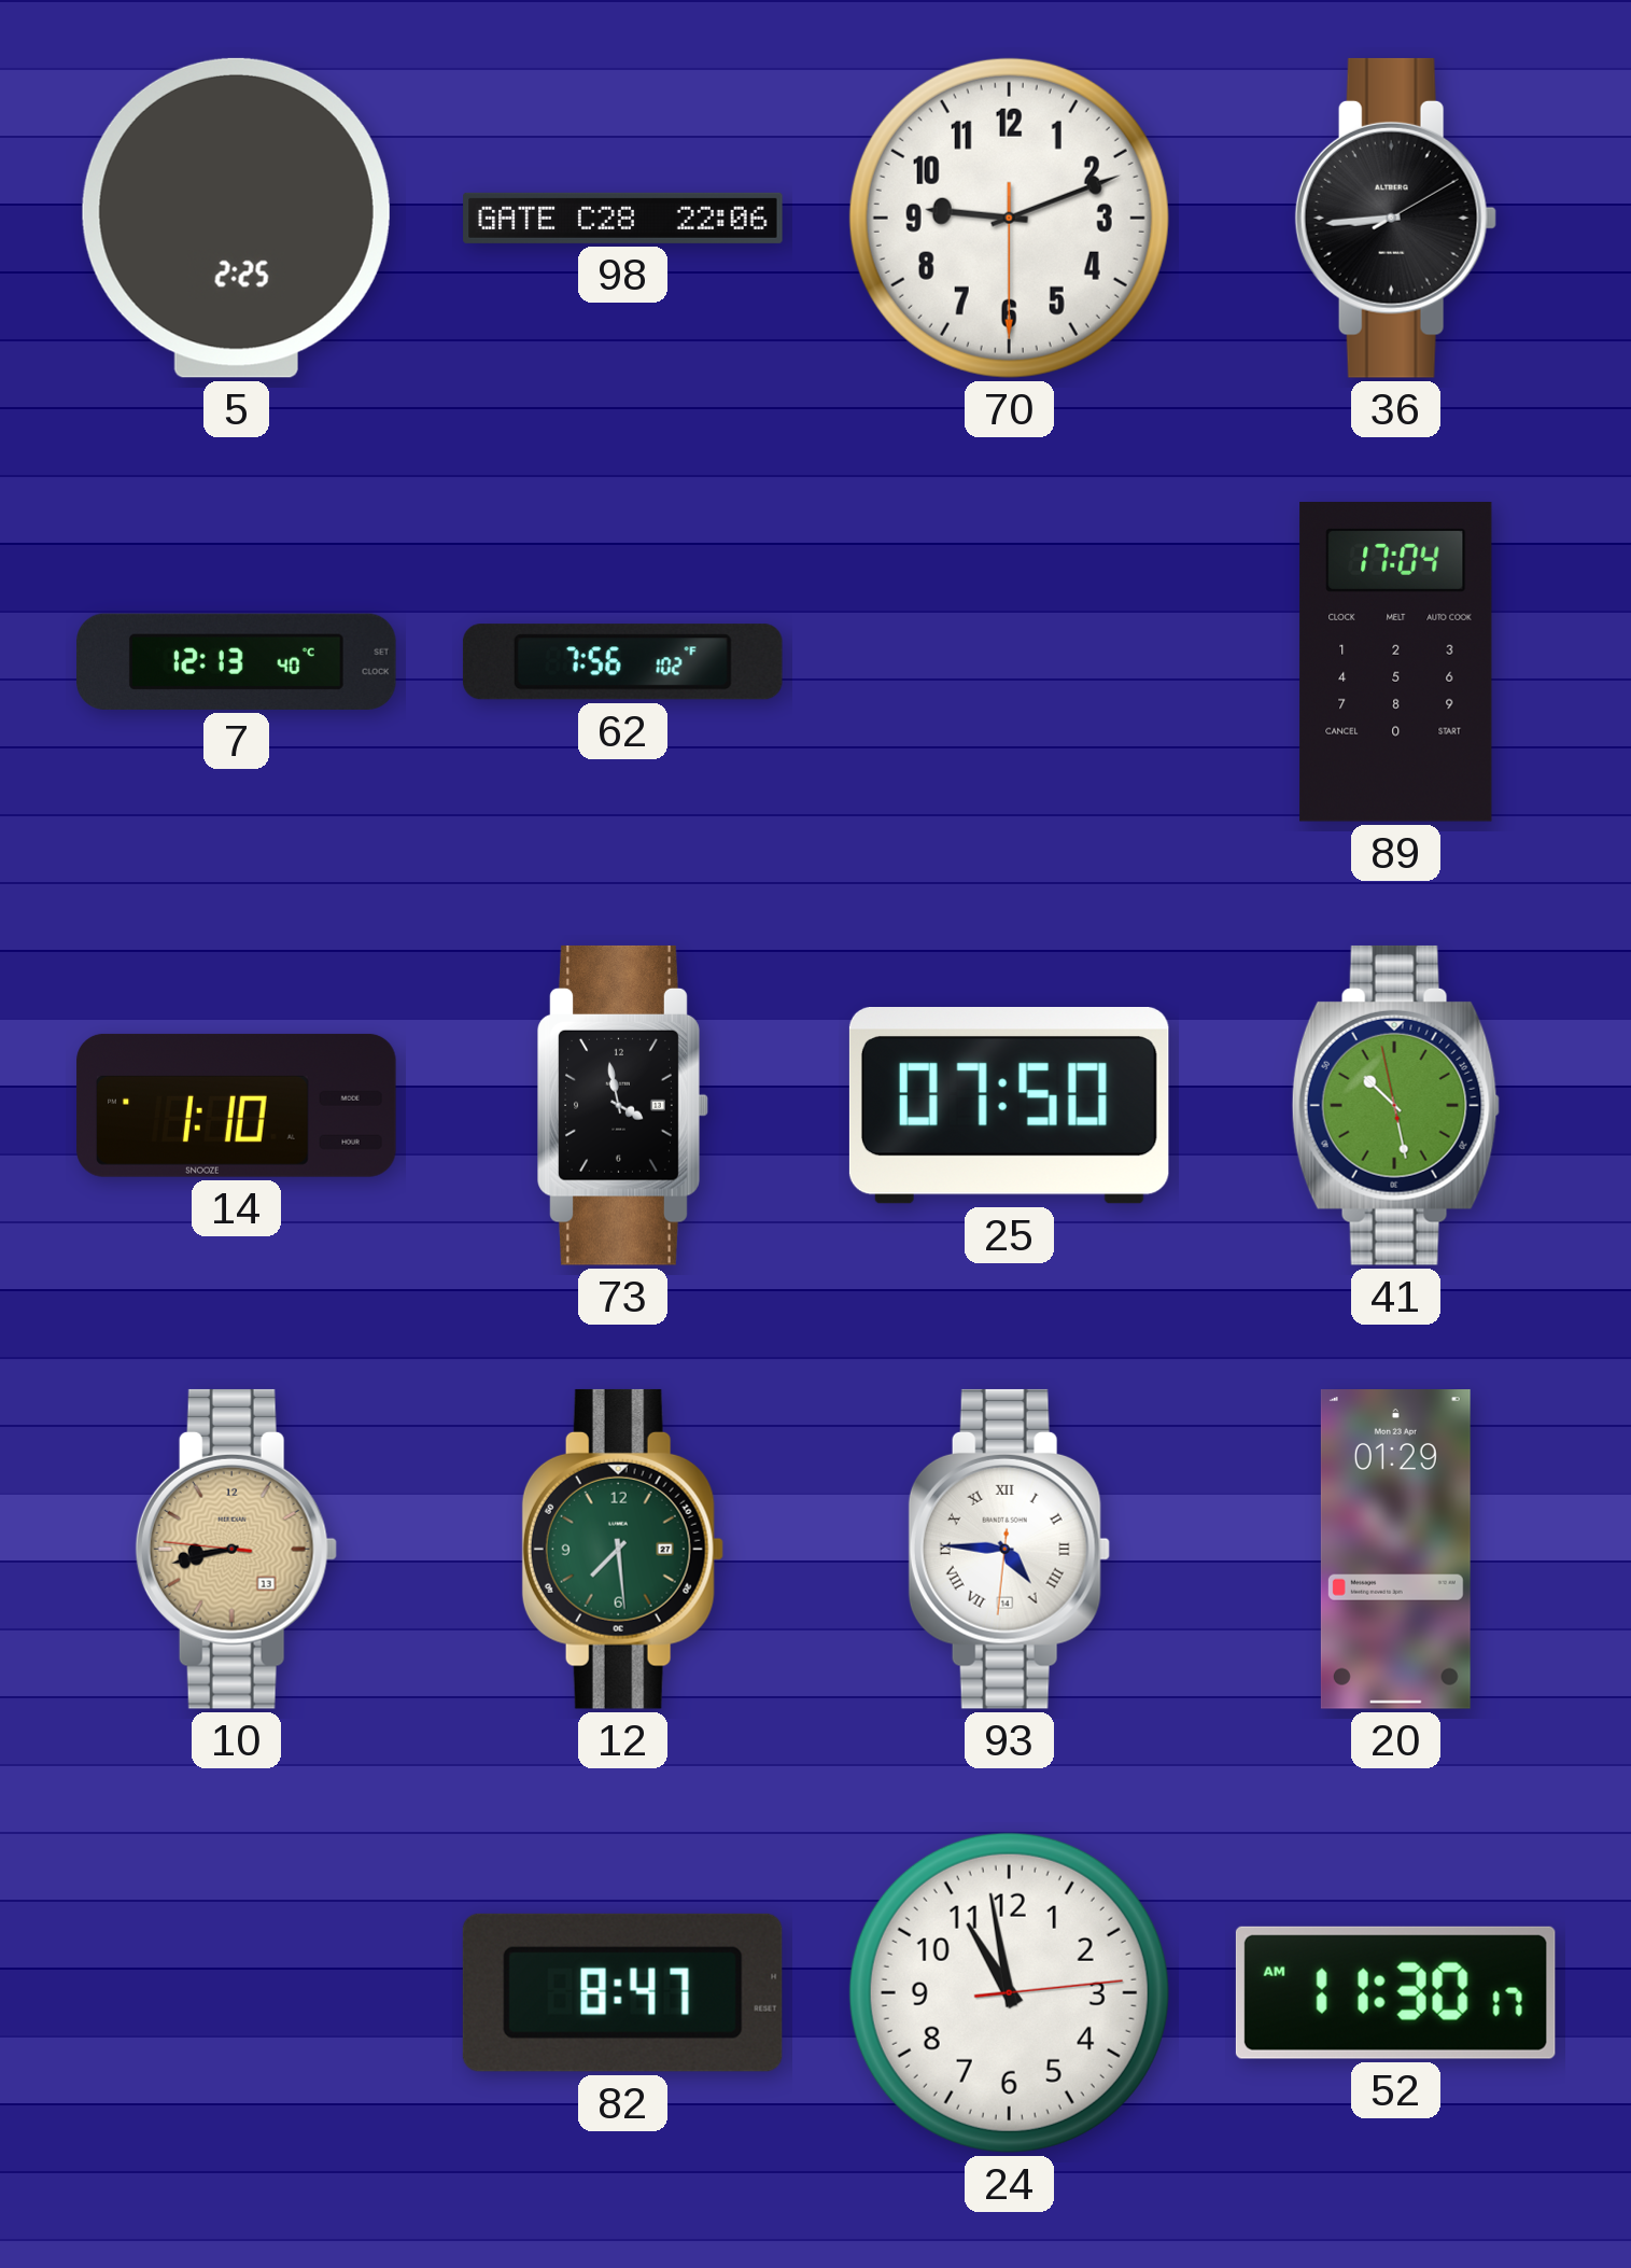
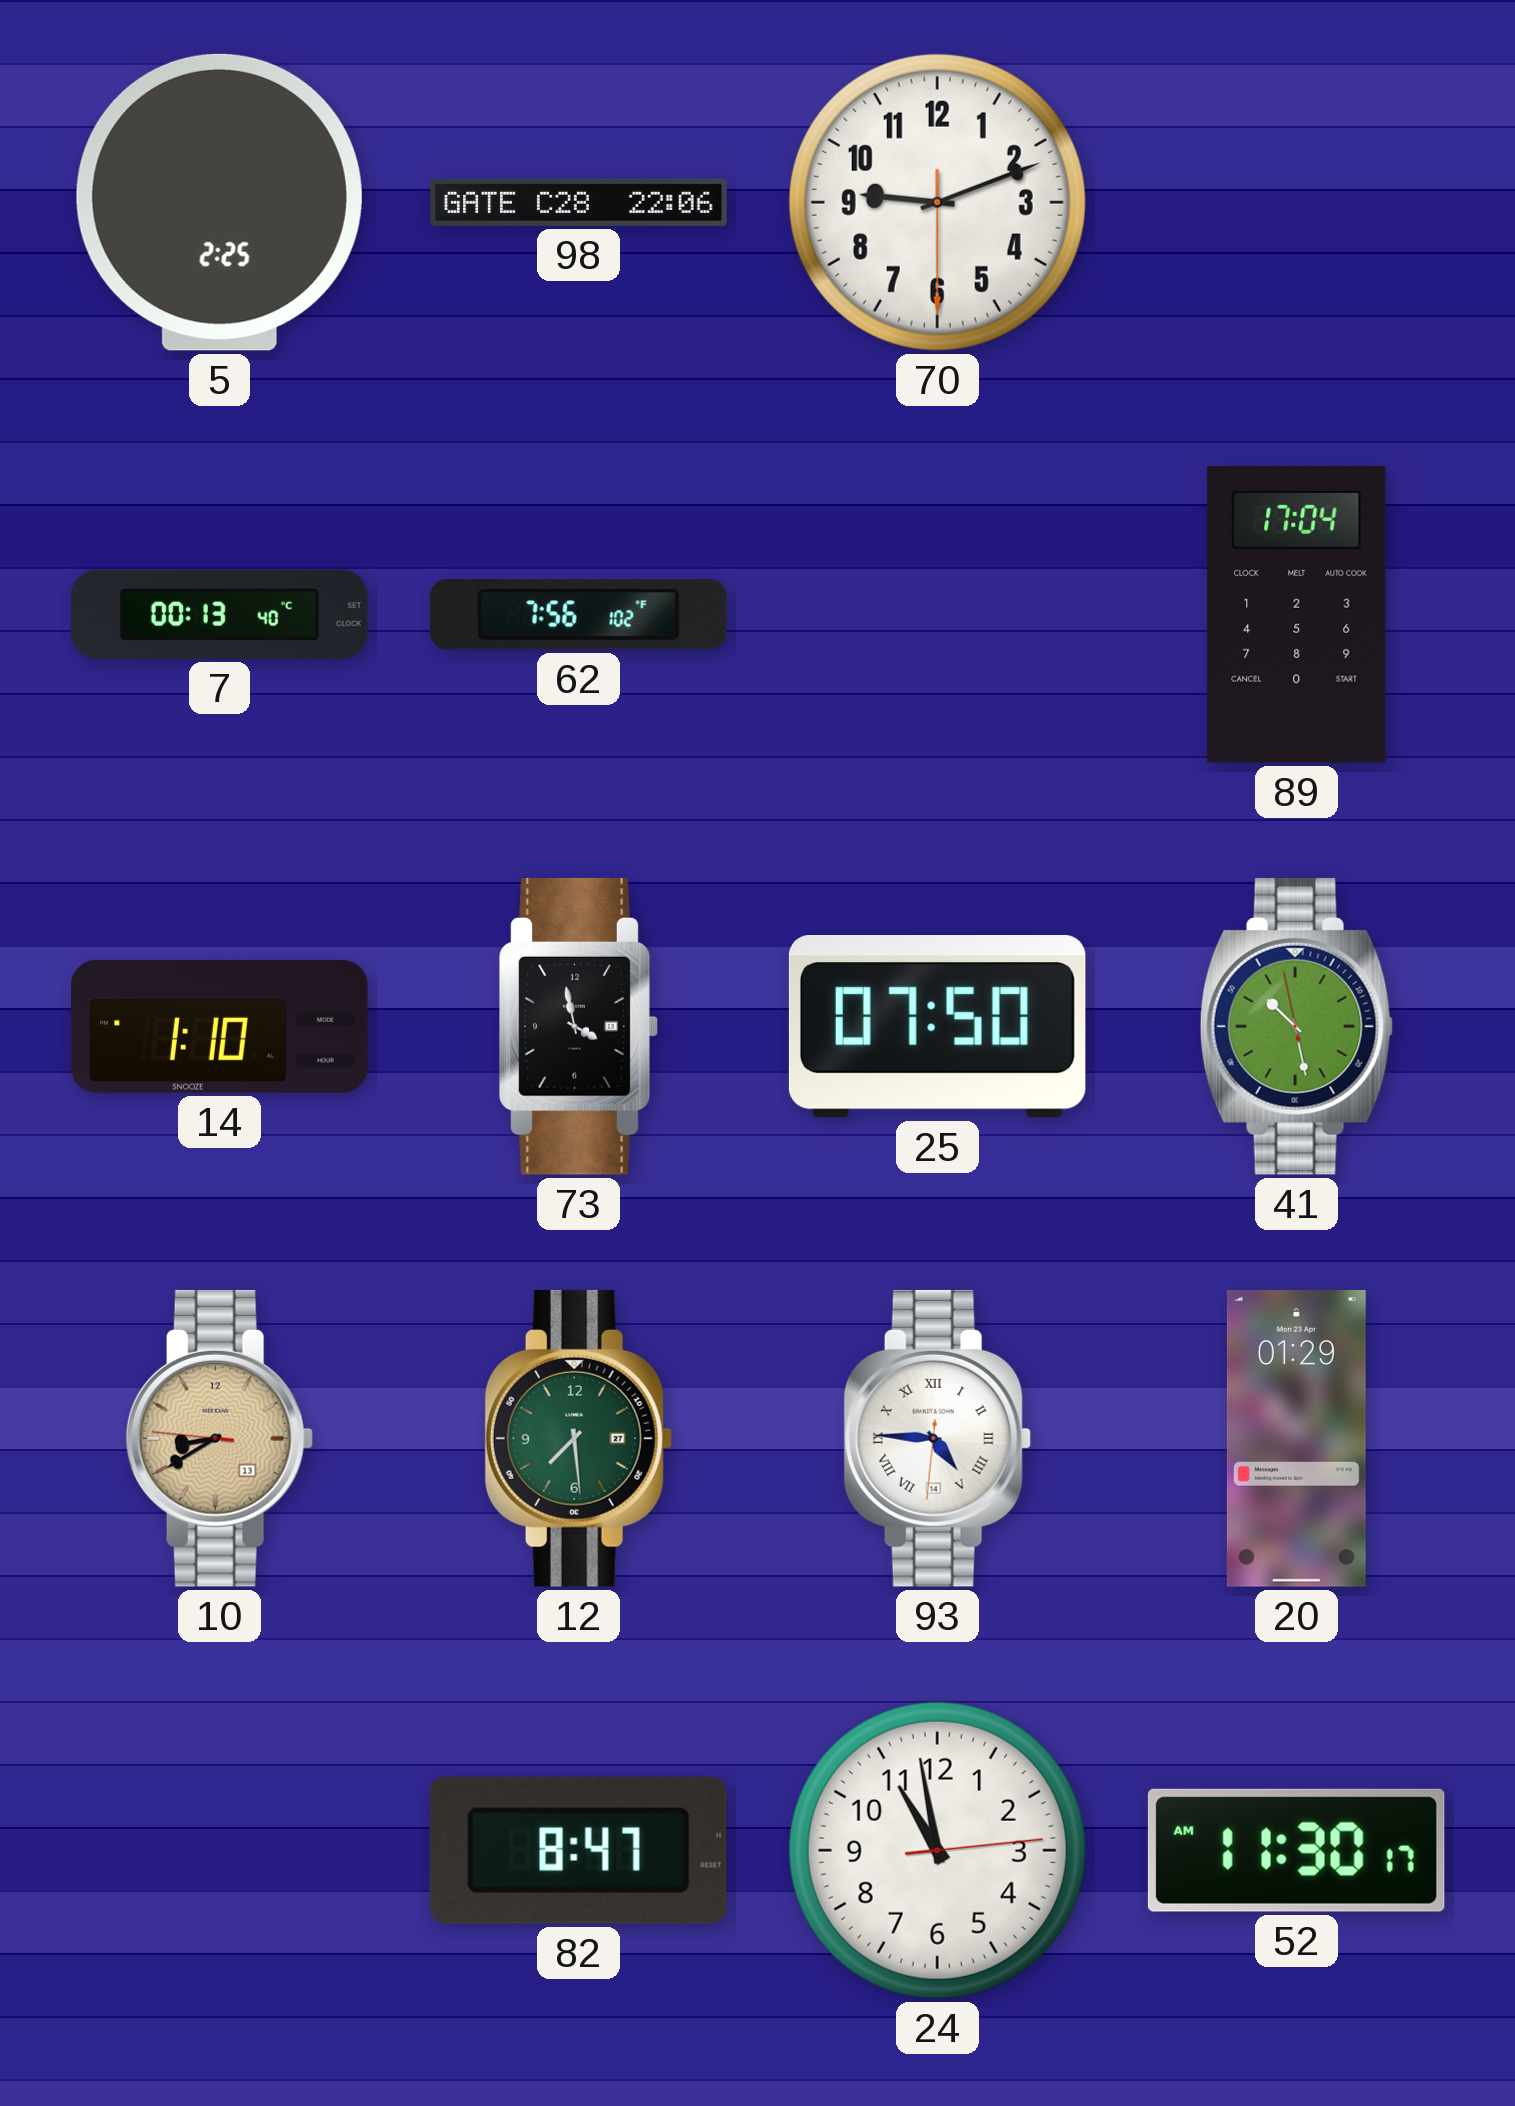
36: 8:44 -> none (1395, 218)
7: 12:13 -> 00:13 (220, 614)
10: 8:42 -> 8:39 (219, 1438)
